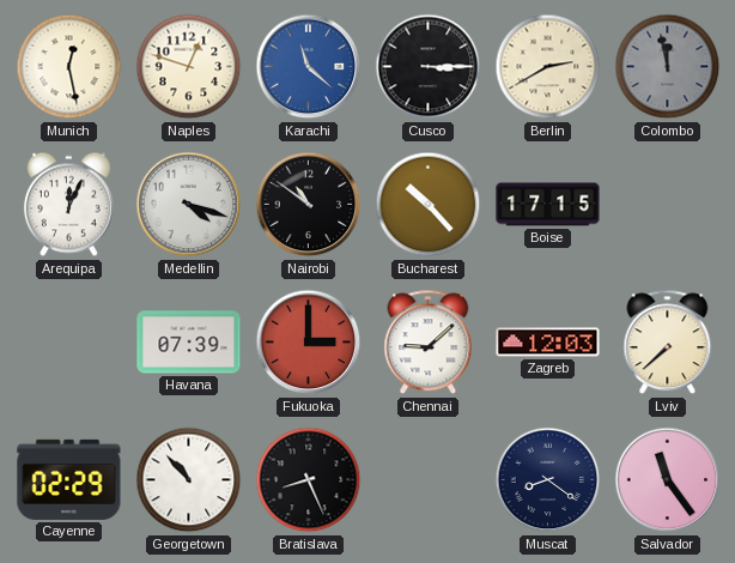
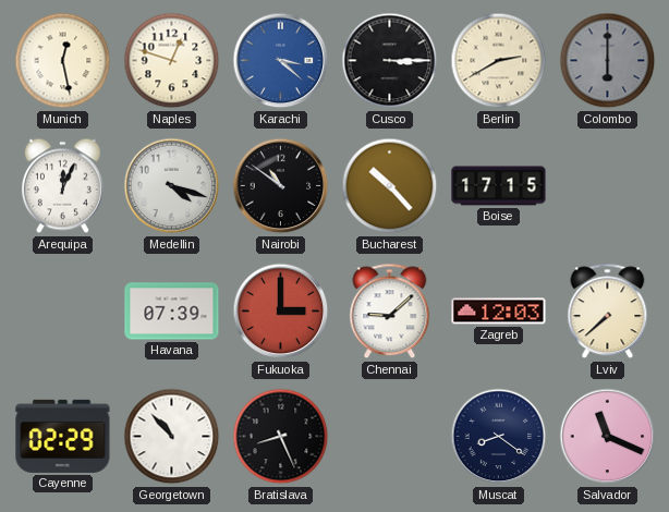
Karachi: 11:22 -> 3:22 (281, 61)
Colombo: 11:58 -> 6:00 (608, 61)
Salvador: 11:24 -> 11:19 (608, 437)
